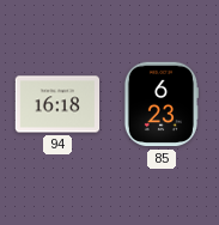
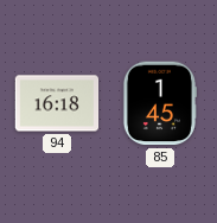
85: 6:23 -> 1:45 (159, 103)
